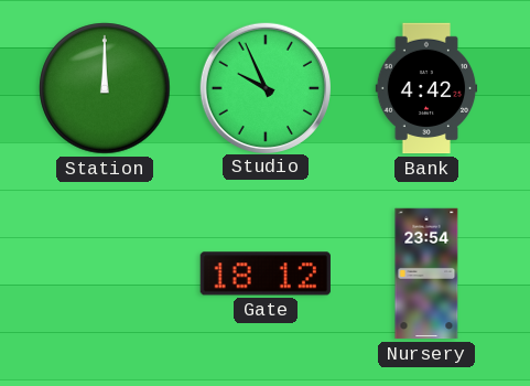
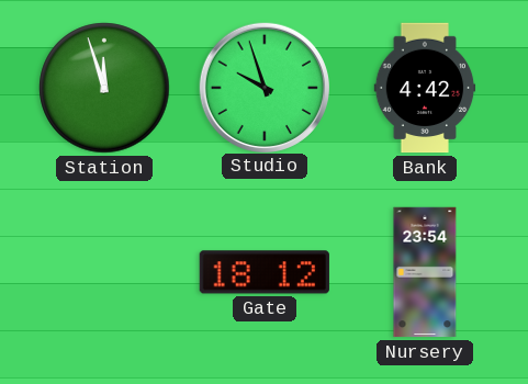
Station: 12:00 -> 11:57 (104, 88)
Studio: 9:56 -> 9:57 (263, 87)
